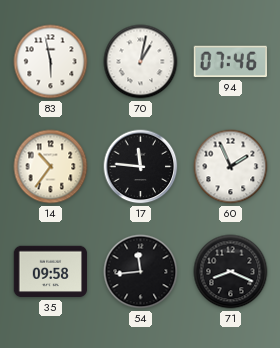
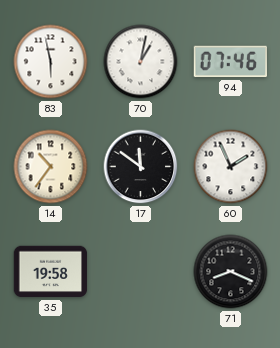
17: 11:46 -> 11:51 (141, 167)
35: 09:58 -> 19:58 (51, 272)
54: 11:44 -> none (141, 272)
